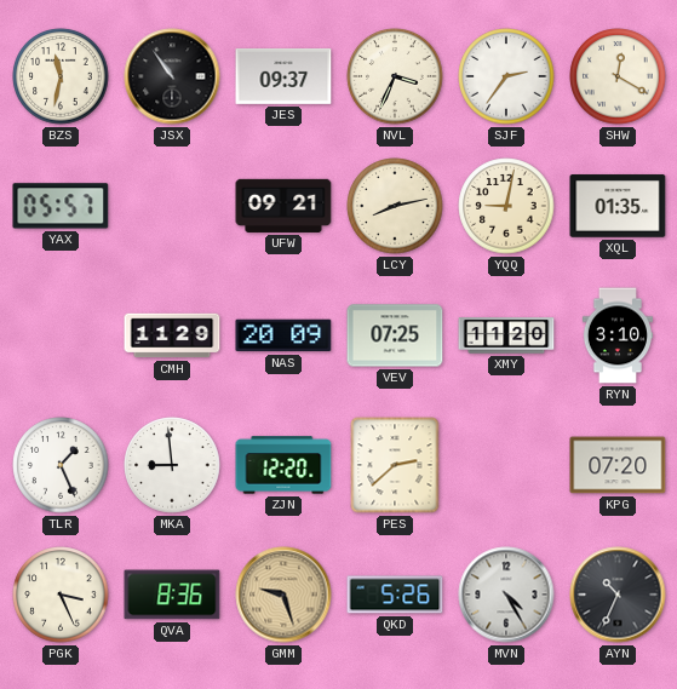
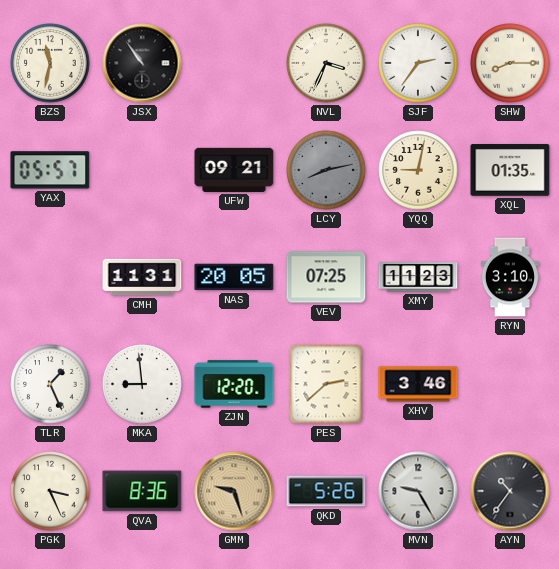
JES: 09:37 -> none (283, 76)
SHW: 12:20 -> 8:15 (510, 63)
LCY dial: cream -> grey (326, 170)
CMH: 11:29 -> 11:31 (142, 277)
NAS: 20:09 -> 20:05 (234, 277)
XMY: 11:20 -> 11:23 (418, 277)
XHV: none -> 3:46 (418, 384)
KPG: 07:20 -> none (618, 465)
MVN: 4:25 -> 9:25 (418, 491)
AYN: 10:34 -> 10:36 (510, 491)
